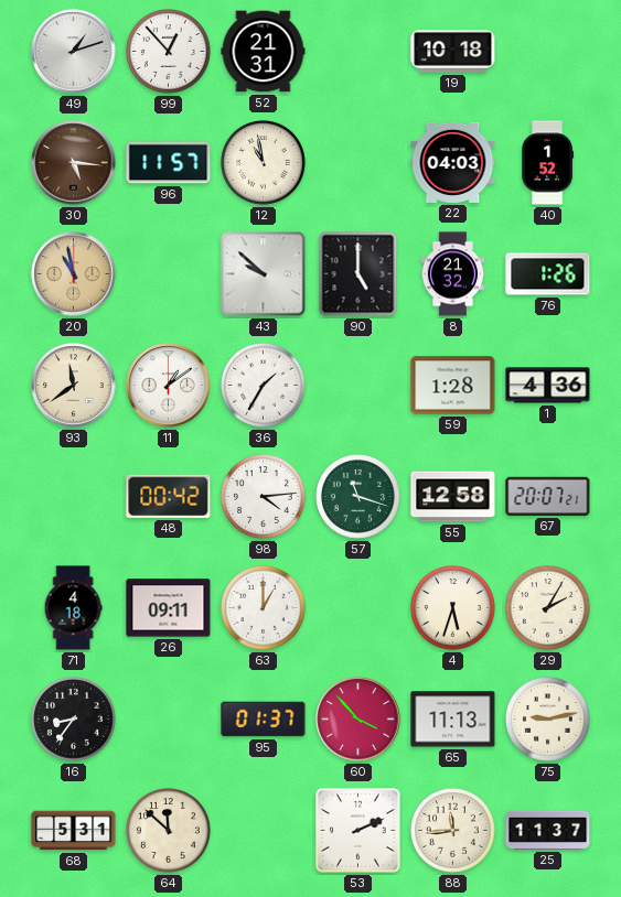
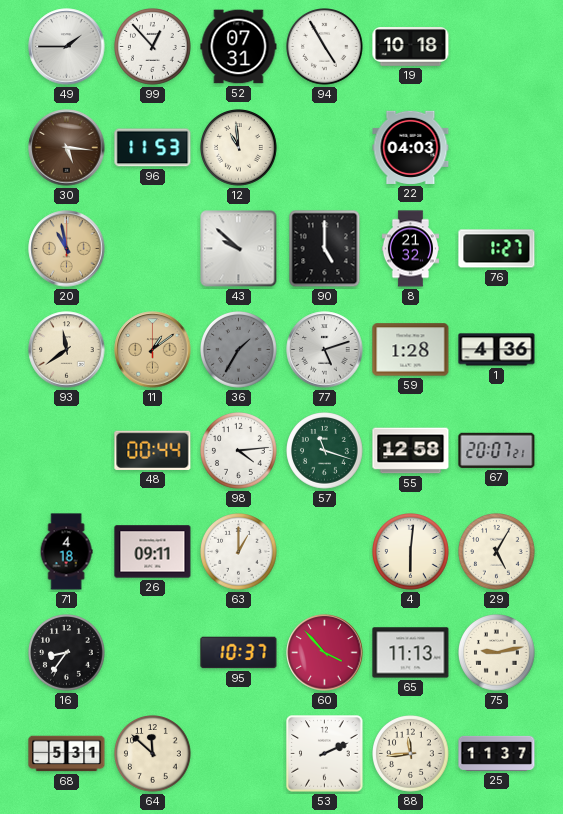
49: 1:12 -> 1:45 (67, 47)
52: 21:31 -> 07:31 (239, 47)
94: none -> 4:55 (325, 47)
96: 11:57 -> 11:53 (153, 148)
12: 10:58 -> 10:59 (239, 148)
40: 1:52 -> none (548, 163)
76: 1:26 -> 1:27 (497, 249)
11 dial: white -> champagne (153, 350)
36 dial: white -> grey (239, 350)
77: none -> 5:12 (325, 350)
48: 00:42 -> 00:44 (153, 450)
4: 5:33 -> 6:01 (411, 552)
29: 2:05 -> 5:05 (497, 552)
95: 01:37 -> 10:37 (239, 653)
